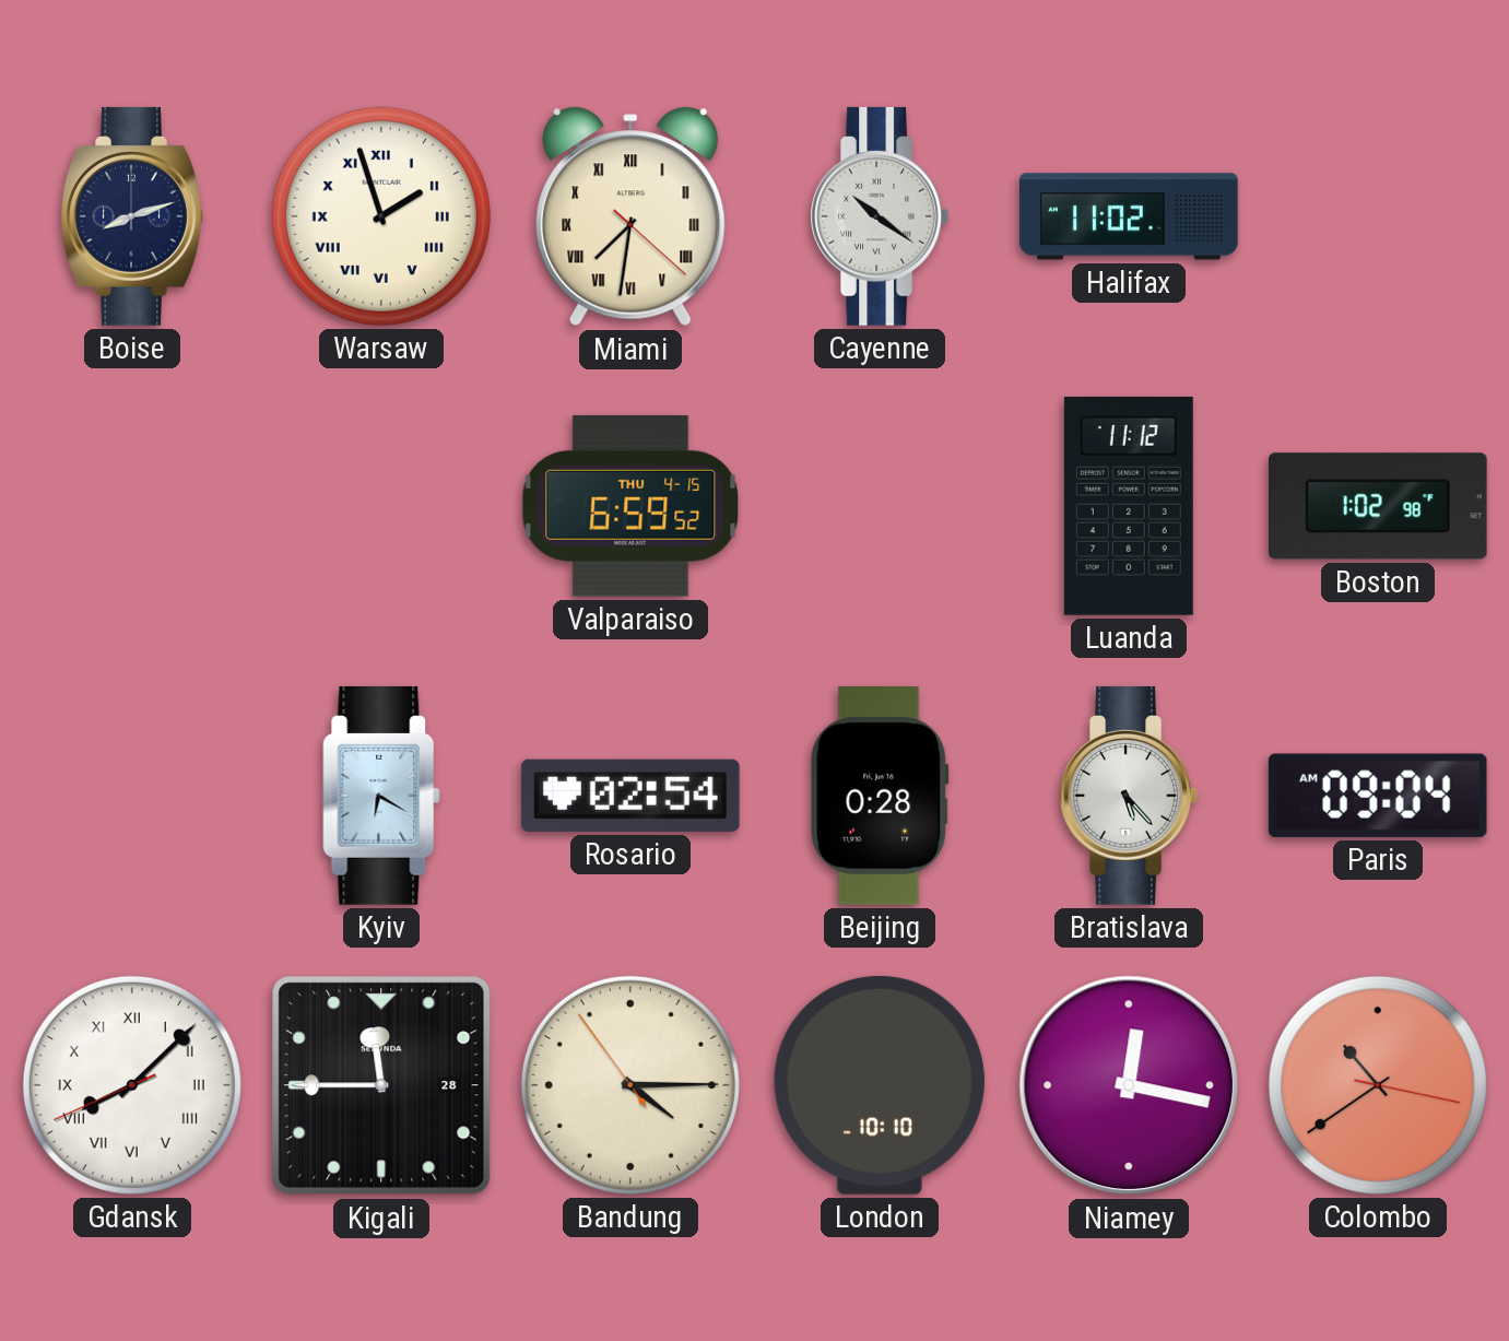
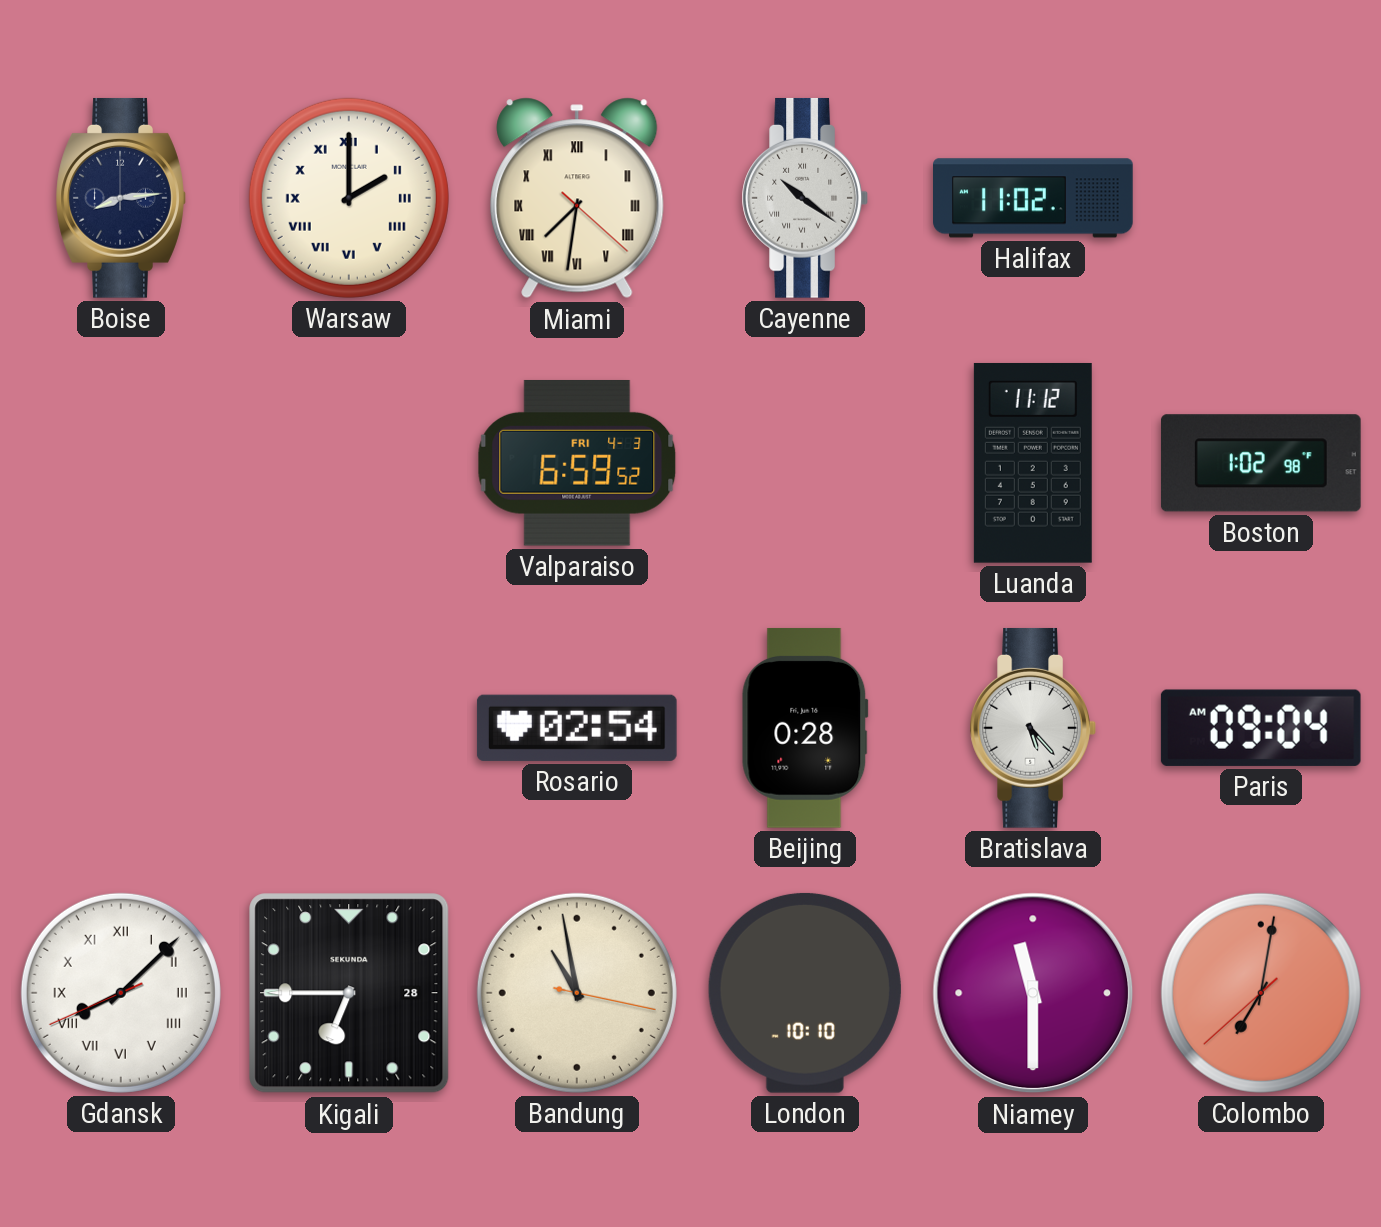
Boise: 8:12 -> 8:14 (121, 198)
Warsaw: 1:57 -> 2:00 (349, 198)
Valparaiso date: THU 4-15 -> FRI 4-3 (577, 463)
Kyiv: 6:20 -> none (381, 796)
Kigali: 11:45 -> 6:45 (349, 993)
Bandung: 4:14 -> 10:58 (577, 993)
Niamey: 12:17 -> 11:30 (1033, 993)
Colombo: 10:39 -> 7:01 (1261, 993)
